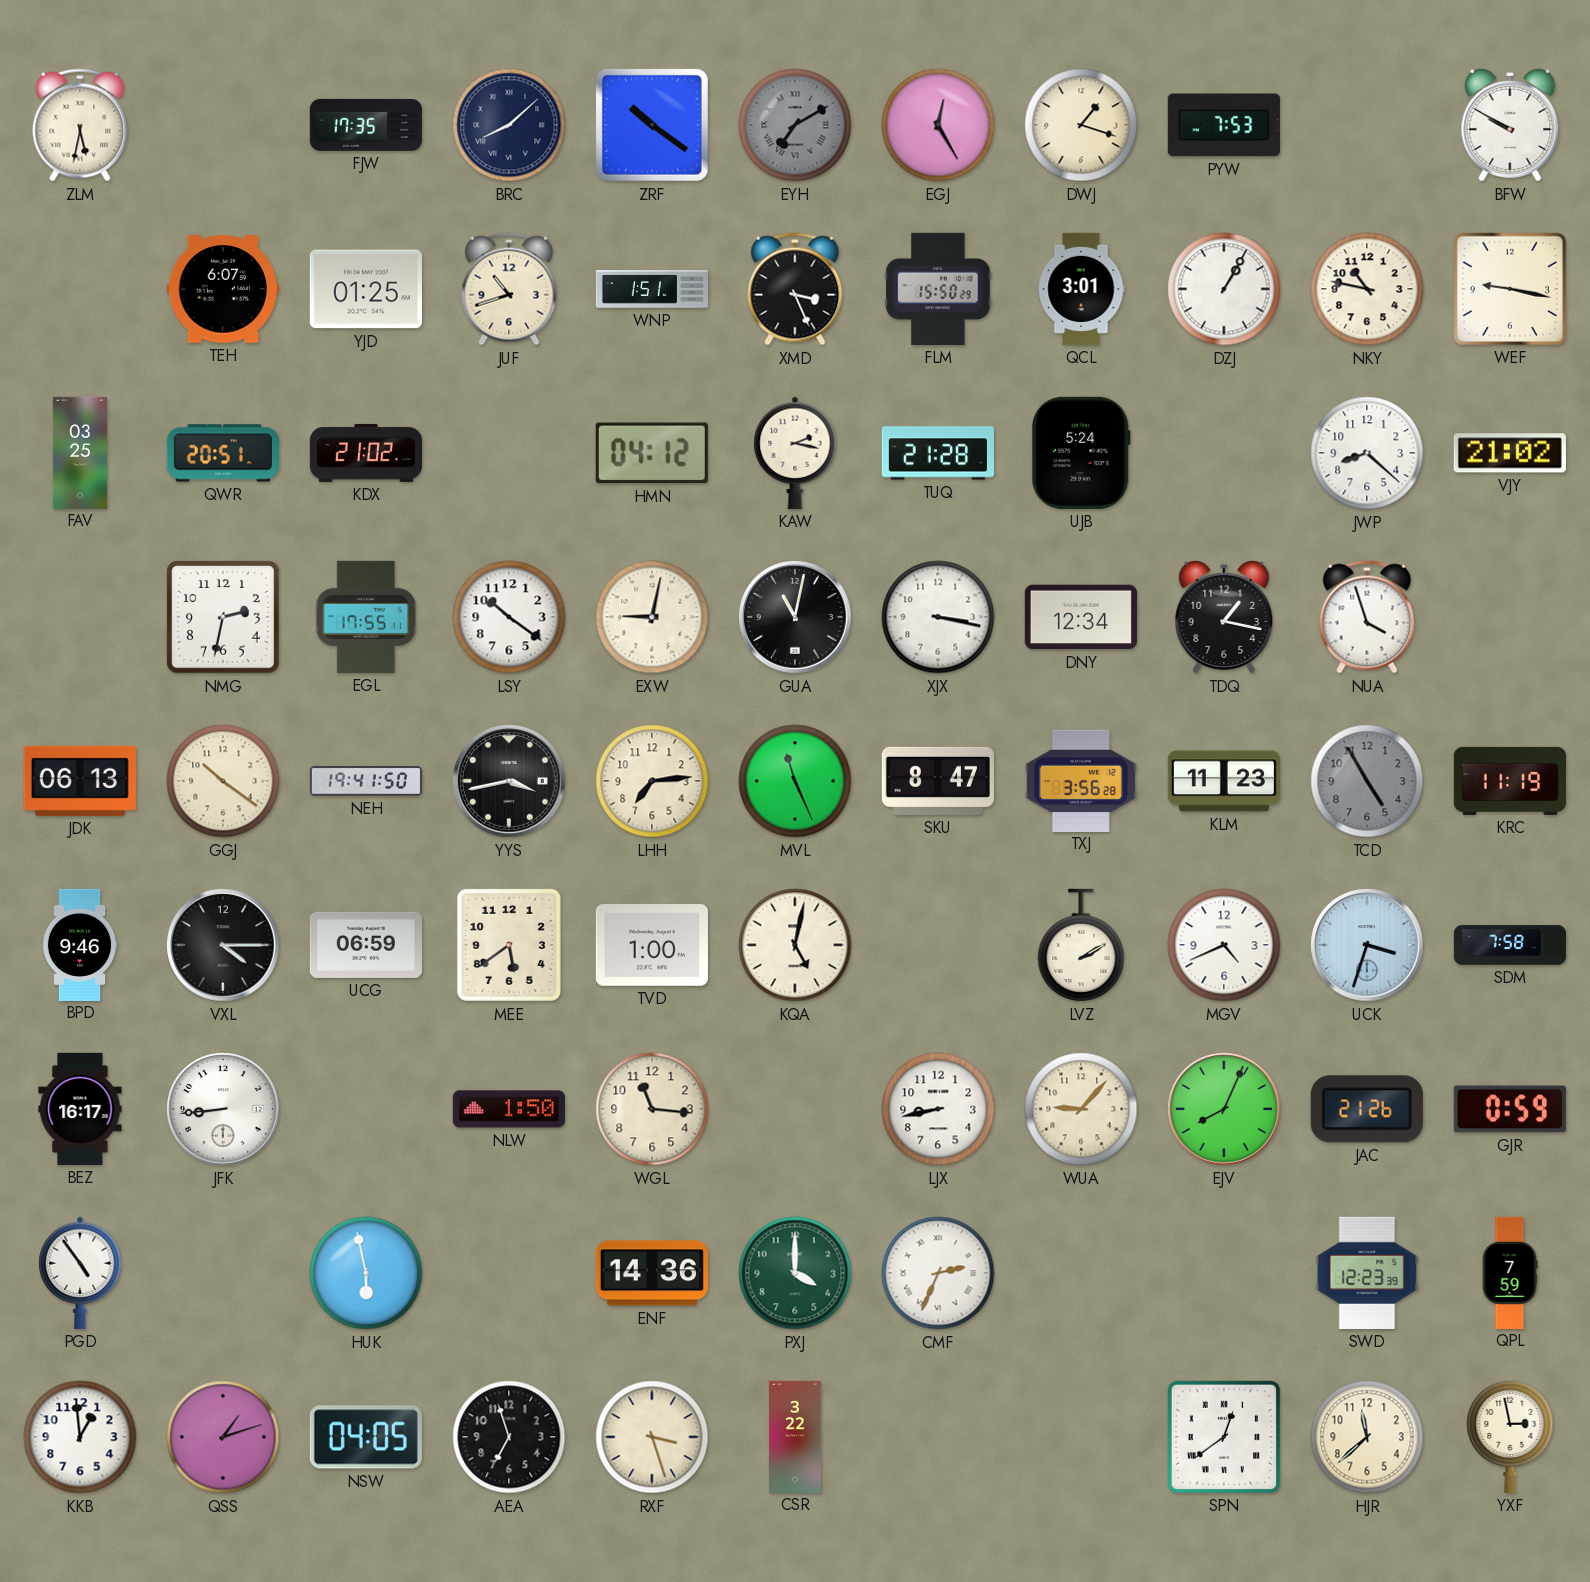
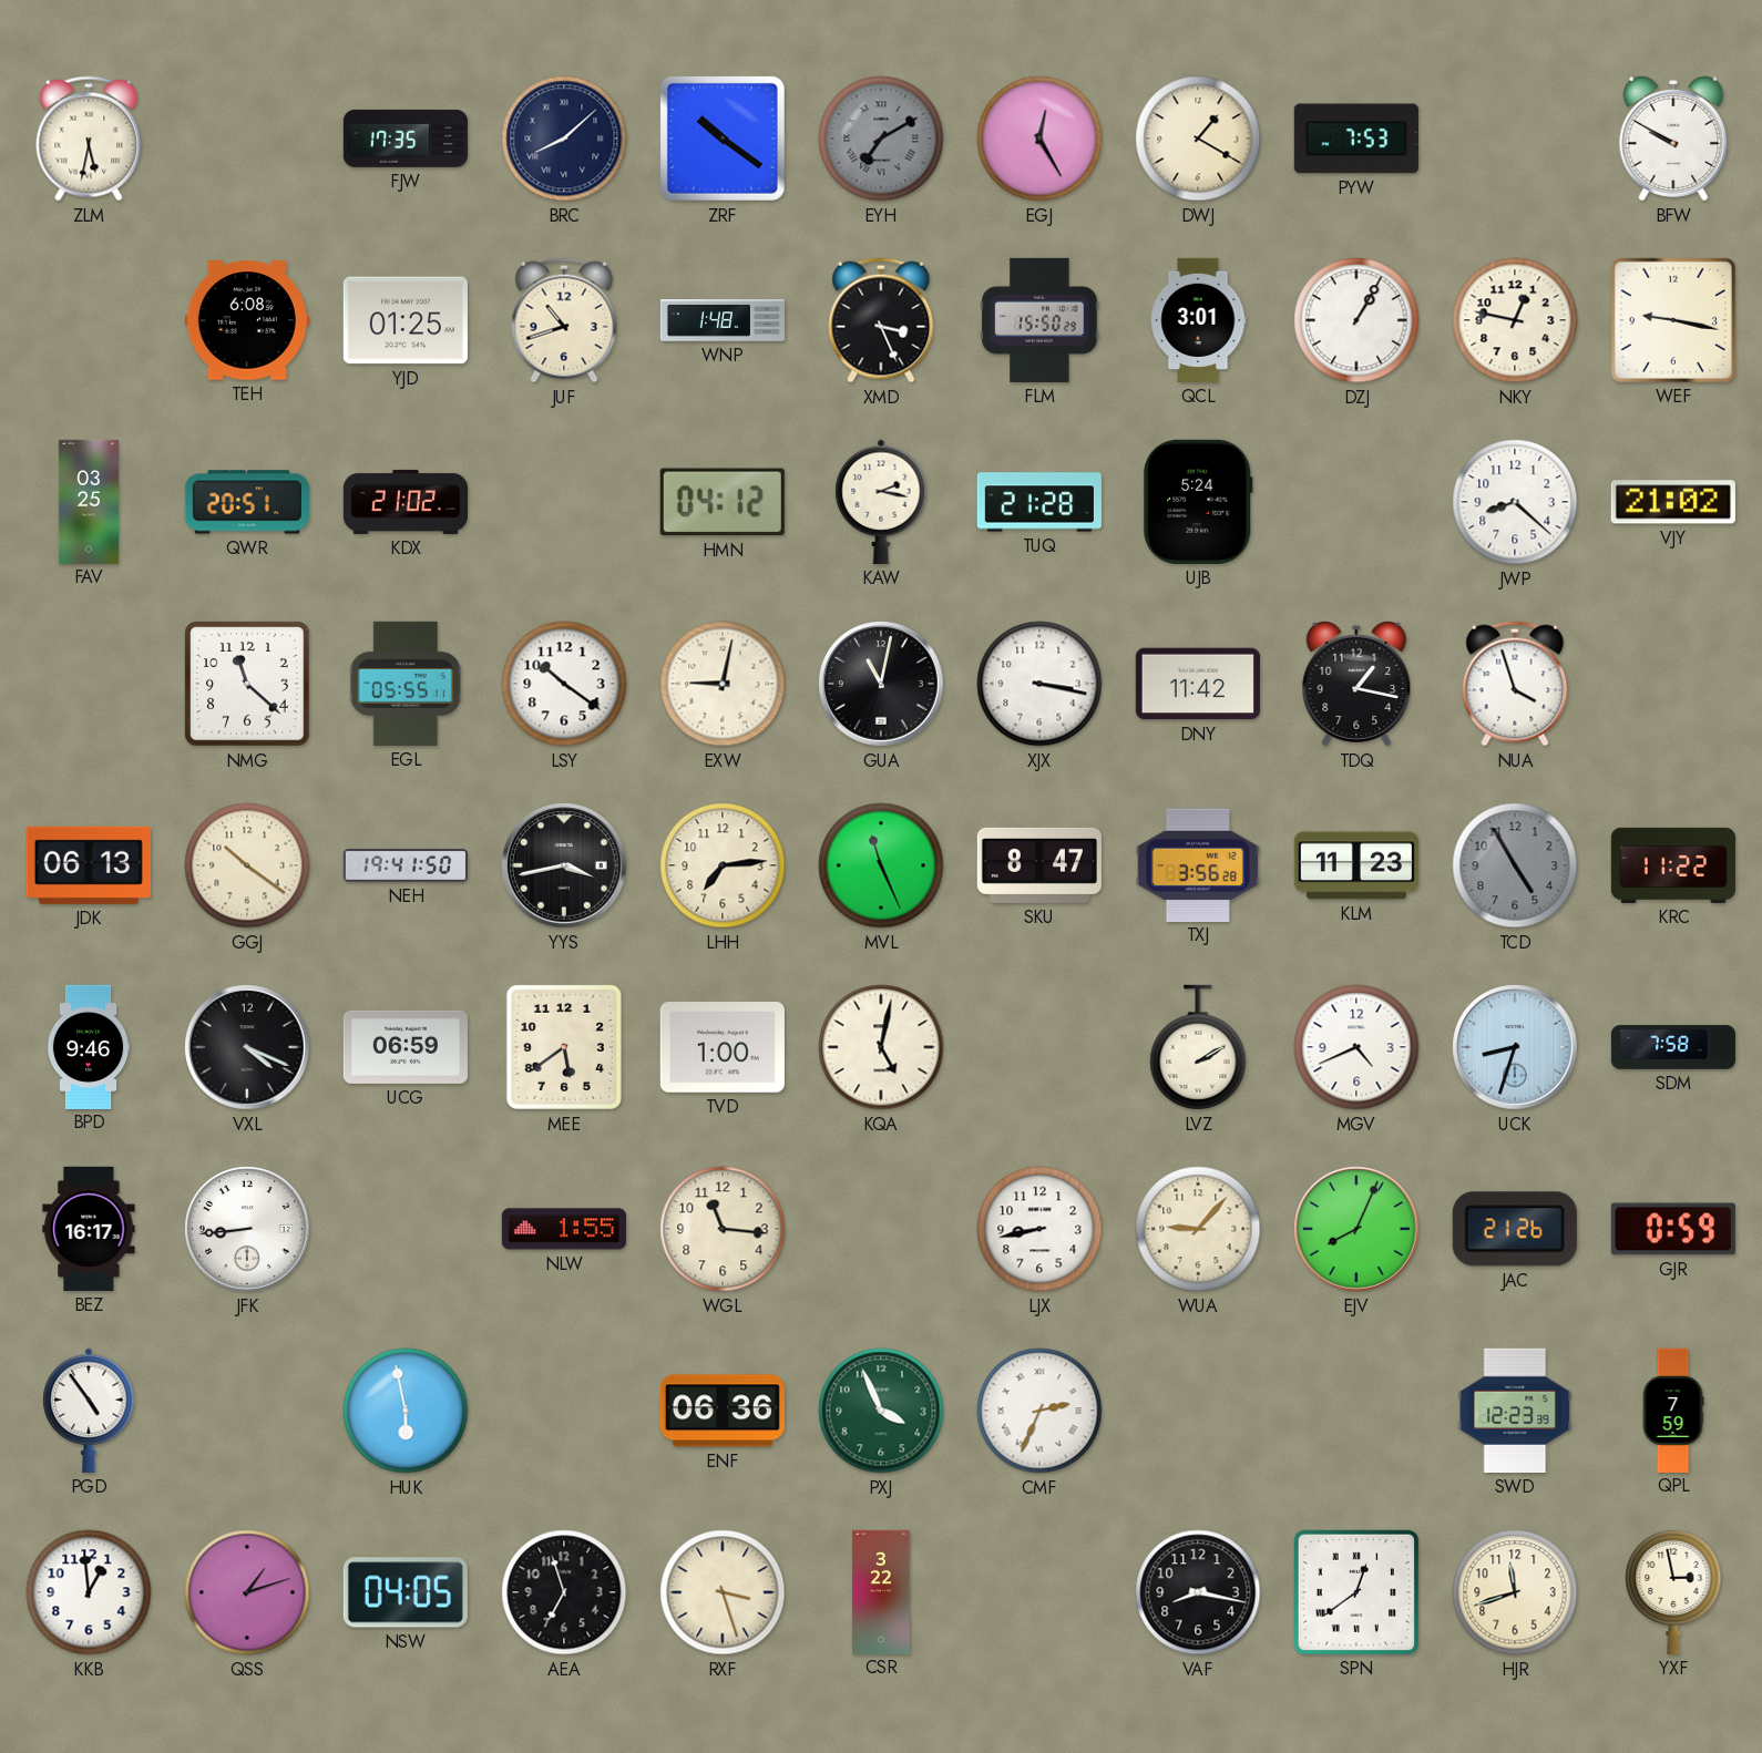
DWJ: 1:18 -> 1:20 (1198, 139)
TEH: 6:07 -> 6:08 (247, 320)
WNP: 1:51 -> 1:48 (721, 320)
NKY: 10:47 -> 12:47 (1515, 320)
NMG: 2:32 -> 11:22 (247, 684)
EGL: 17:55 -> 05:55 (406, 684)
DNY: 12:34 -> 11:42 (1198, 684)
KRC: 11:19 -> 11:22 (1673, 865)
VXL: 4:15 -> 4:19 (247, 1047)
UCK: 3:33 -> 8:33 (1515, 1047)
NLW: 1:50 -> 1:55 (564, 1229)
ENF: 14:36 -> 06:36 (723, 1411)
PXJ: 4:00 -> 3:56 (881, 1411)
VAF: none -> 8:17 (1198, 1592)
HJR: 11:38 -> 11:42 (1515, 1592)
